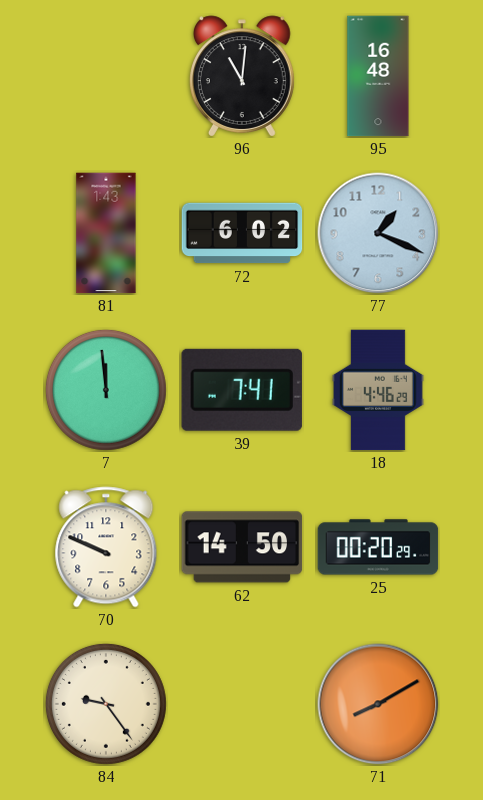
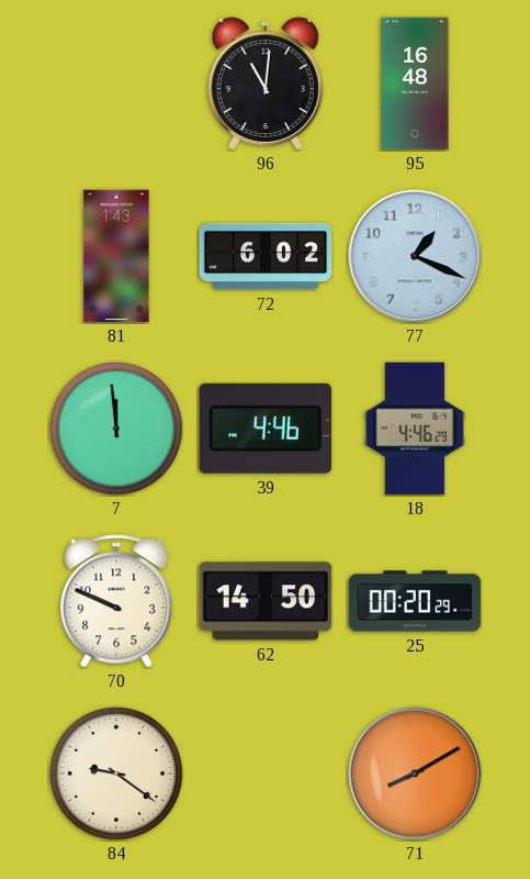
39: 7:41 -> 4:46 (266, 429)
84: 9:24 -> 9:21 (116, 774)
